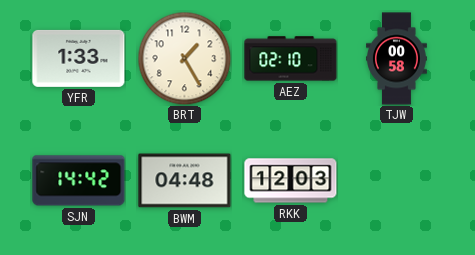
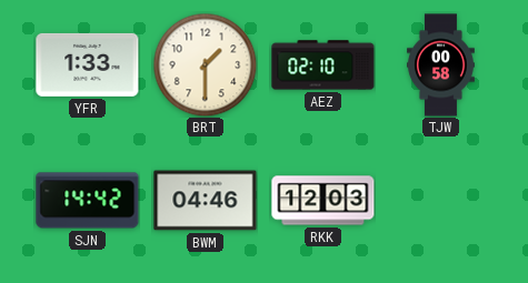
BRT: 1:25 -> 1:30 (205, 64)
BWM: 04:48 -> 04:46 (206, 201)
